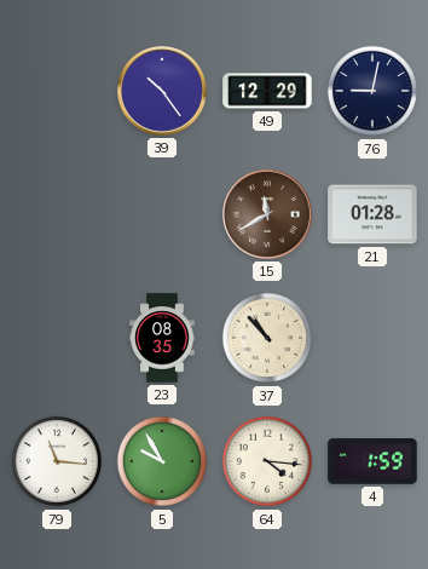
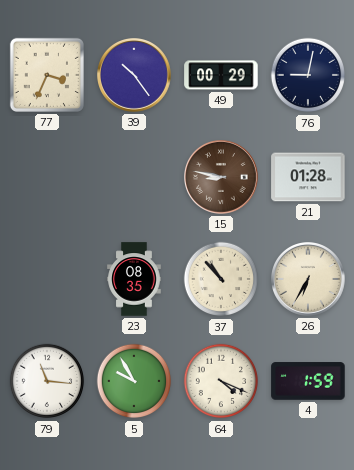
77: none -> 3:34 (47, 75)
49: 12:29 -> 00:29 (221, 75)
15: 11:40 -> 8:47 (222, 178)
26: none -> 6:35 (309, 280)
64: 4:16 -> 4:19 (221, 381)
